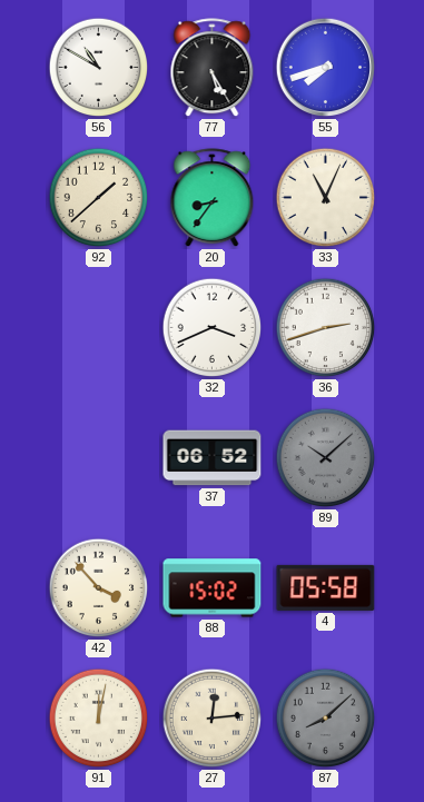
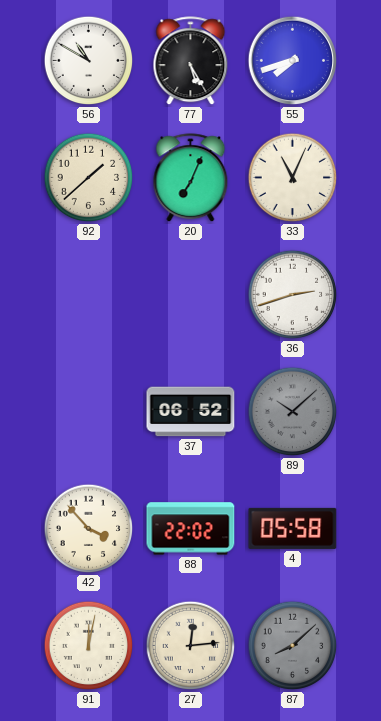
20: 8:36 -> 7:04 (191, 178)
32: 3:41 -> none (213, 328)
88: 15:02 -> 22:02 (191, 529)
